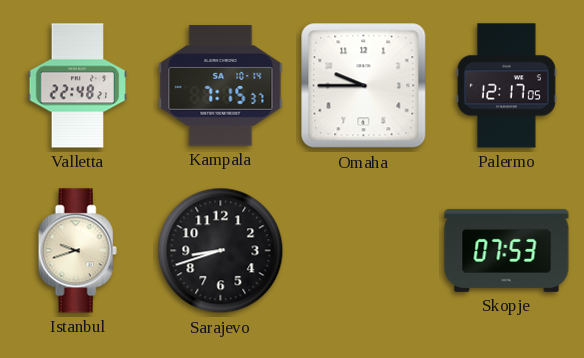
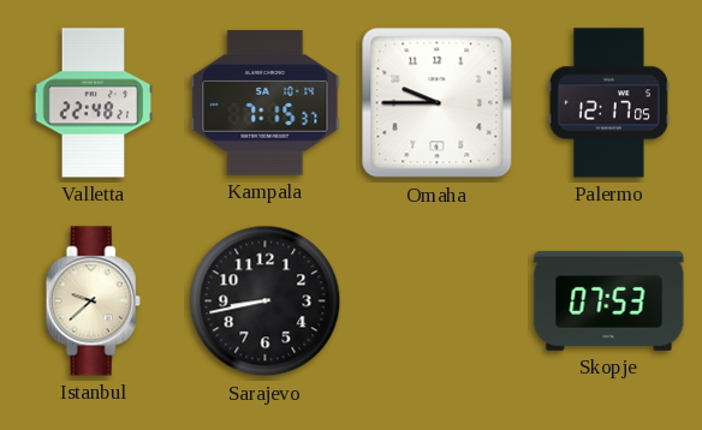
Istanbul: 9:42 -> 9:38 (93, 301)
Sarajevo: 8:42 -> 8:43 (266, 301)
